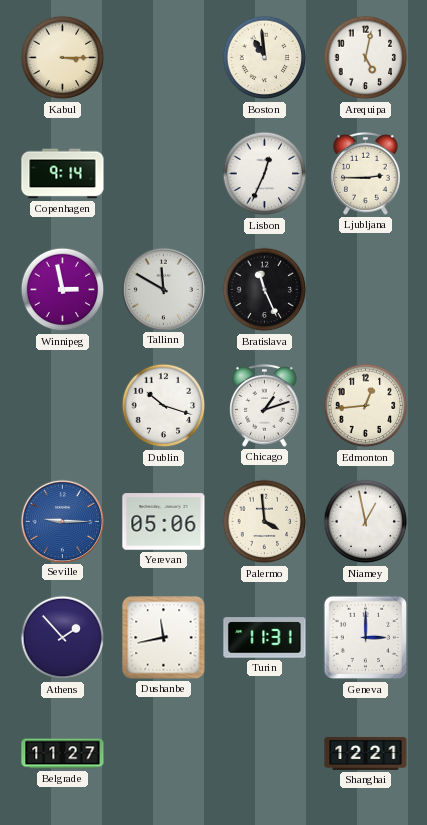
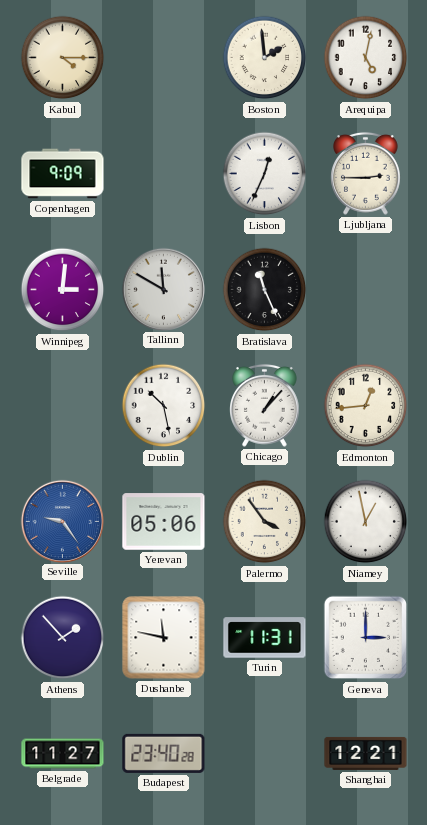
Kabul: 3:15 -> 4:15 (63, 58)
Boston: 10:59 -> 1:59 (265, 58)
Copenhagen: 9:14 -> 9:09 (63, 174)
Winnipeg: 2:58 -> 3:01 (63, 290)
Dublin: 10:18 -> 10:28 (164, 406)
Chicago: 1:12 -> 1:07 (265, 405)
Seville: 9:15 -> 9:24 (62, 521)
Palermo: 3:59 -> 3:54 (265, 522)
Dushanbe: 11:43 -> 11:47 (164, 638)
Budapest: none -> 23:40 (164, 753)
